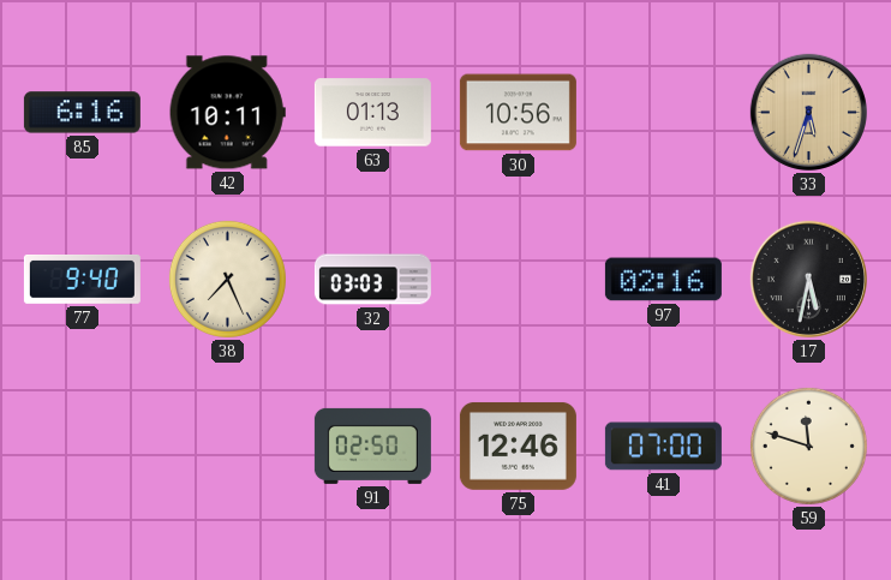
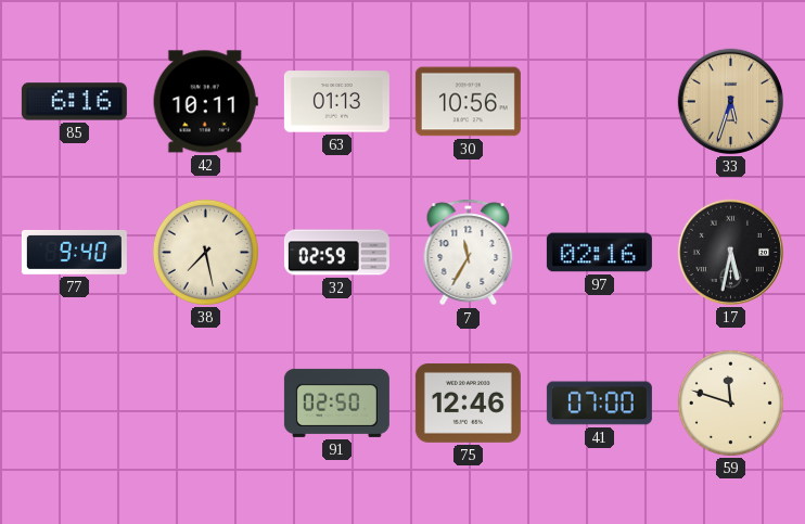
38: 7:26 -> 7:28 (205, 252)
32: 03:03 -> 02:59 (336, 253)
7: none -> 11:35 (469, 253)
